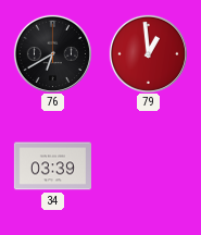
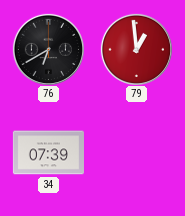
34: 03:39 -> 07:39 (48, 153)
